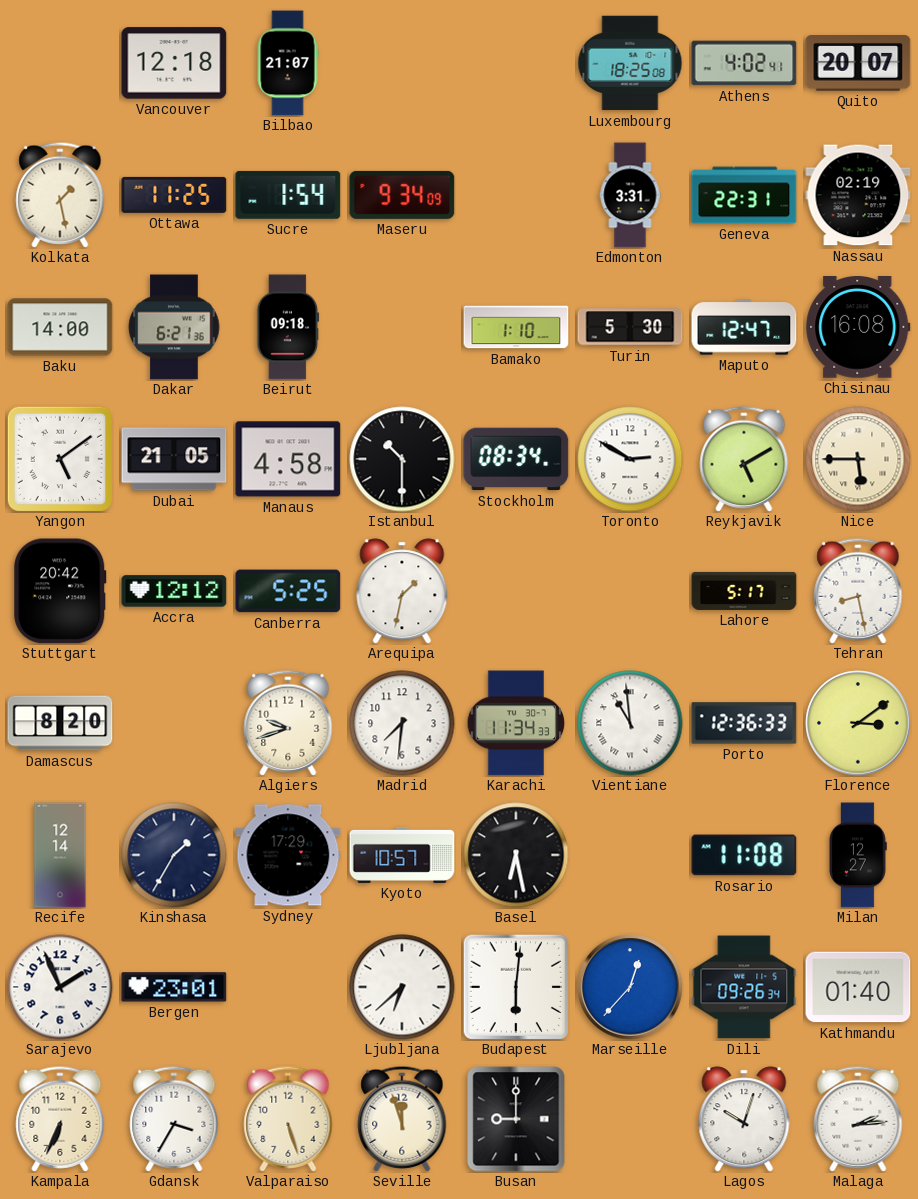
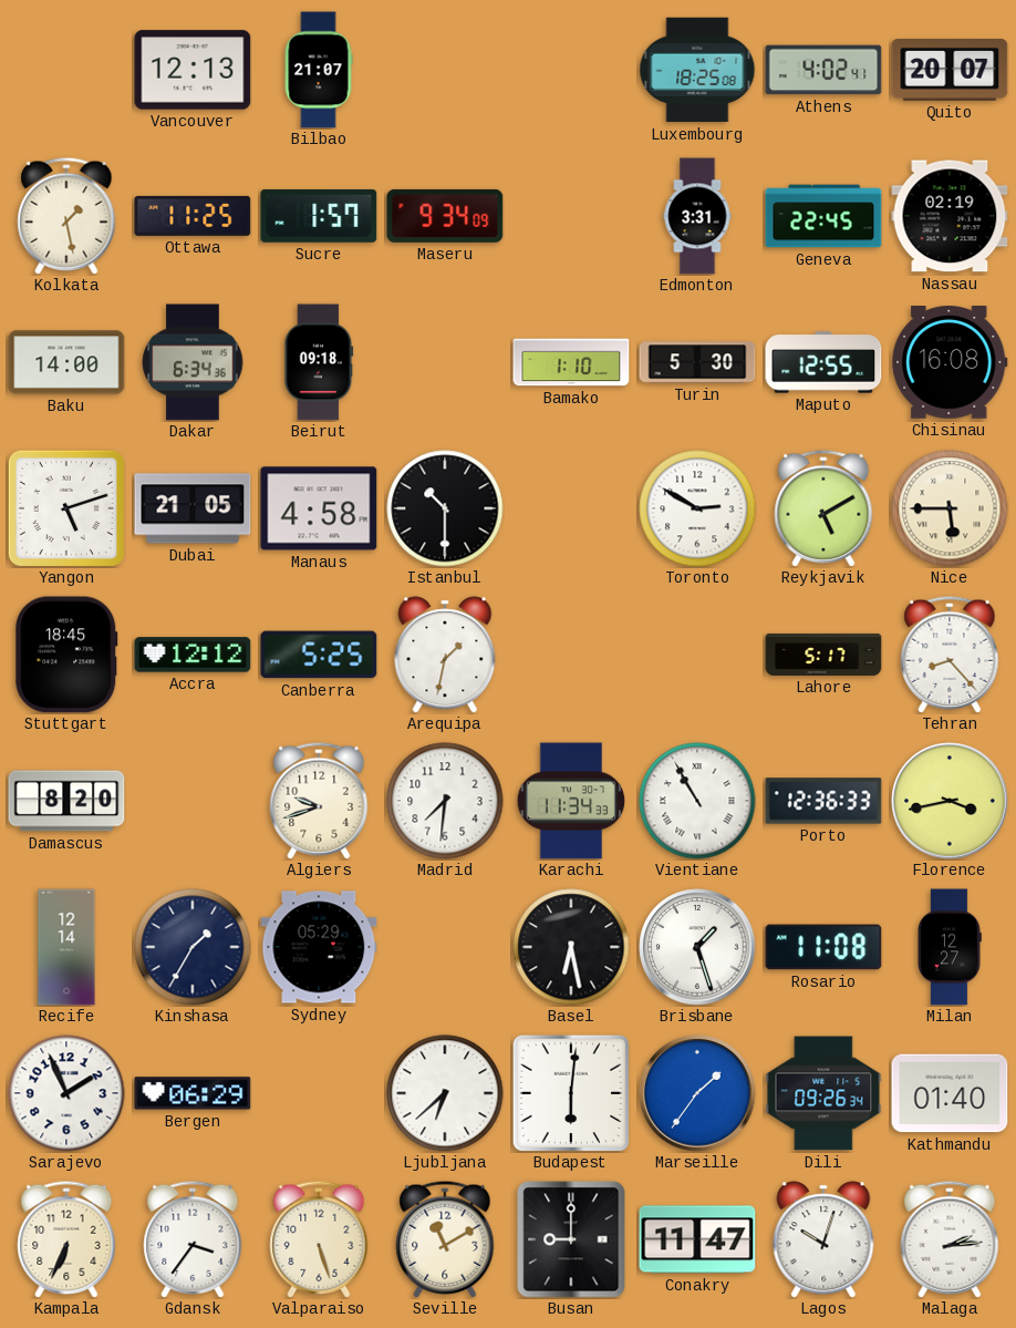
Vancouver: 12:18 -> 12:13 (193, 70)
Sucre: 1:54 -> 1:57 (319, 216)
Geneva: 22:31 -> 22:45 (823, 216)
Dakar: 6:21 -> 6:34 (193, 362)
Maputo: 12:47 -> 12:55 (823, 362)
Yangon: 5:09 -> 5:12 (66, 508)
Stockholm: 08:34 -> none (516, 459)
Stuttgart: 20:42 -> 18:45 (66, 655)
Tehran: 8:28 -> 8:23 (950, 655)
Vientiane: 10:59 -> 10:55 (697, 801)
Florence: 3:09 -> 3:43 (950, 801)
Sydney: 17:29 -> 05:29 (319, 947)
Kyoto: 10:57 -> none (402, 855)
Brisbane: none -> 1:27 (697, 947)
Bergen: 23:01 -> 06:29 (193, 1093)
Marseille: 12:37 -> 1:36 (697, 1093)
Gdansk: 3:35 -> 3:36 (193, 1239)
Seville: 11:57 -> 11:10 (445, 1239)
Conakry: none -> 11:47 (697, 1239)
